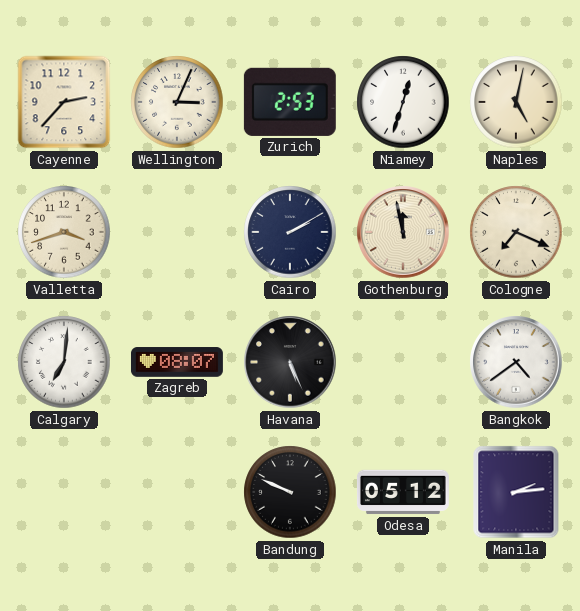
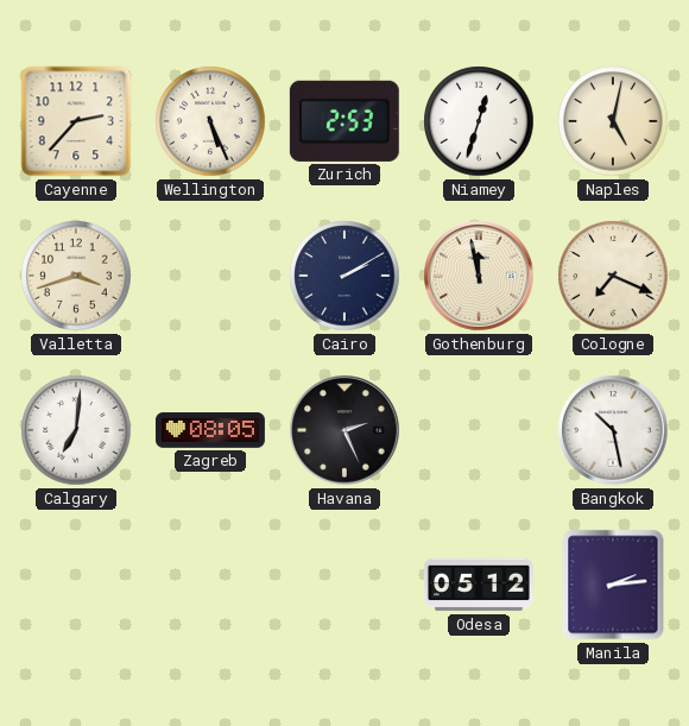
Wellington: 3:04 -> 5:26 (210, 121)
Zagreb: 08:07 -> 08:05 (210, 430)
Havana: 5:26 -> 2:26 (344, 430)
Bangkok: 4:39 -> 10:28 (613, 430)
Bandung: 9:49 -> none (290, 492)
